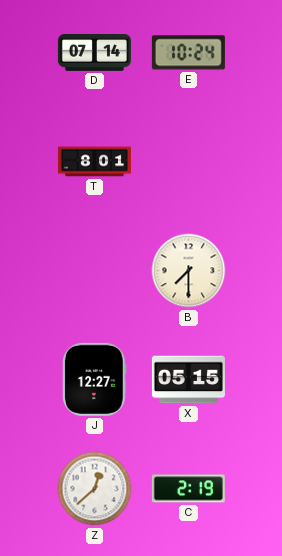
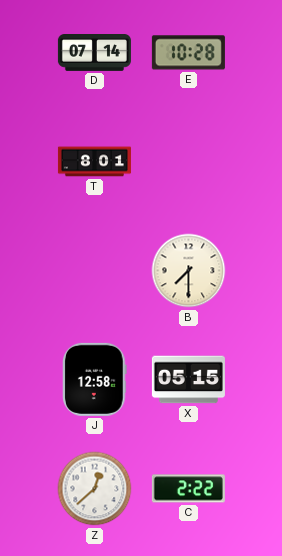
E: 10:24 -> 10:28 (188, 53)
J: 12:27 -> 12:58 (95, 379)
C: 2:19 -> 2:22 (188, 489)
